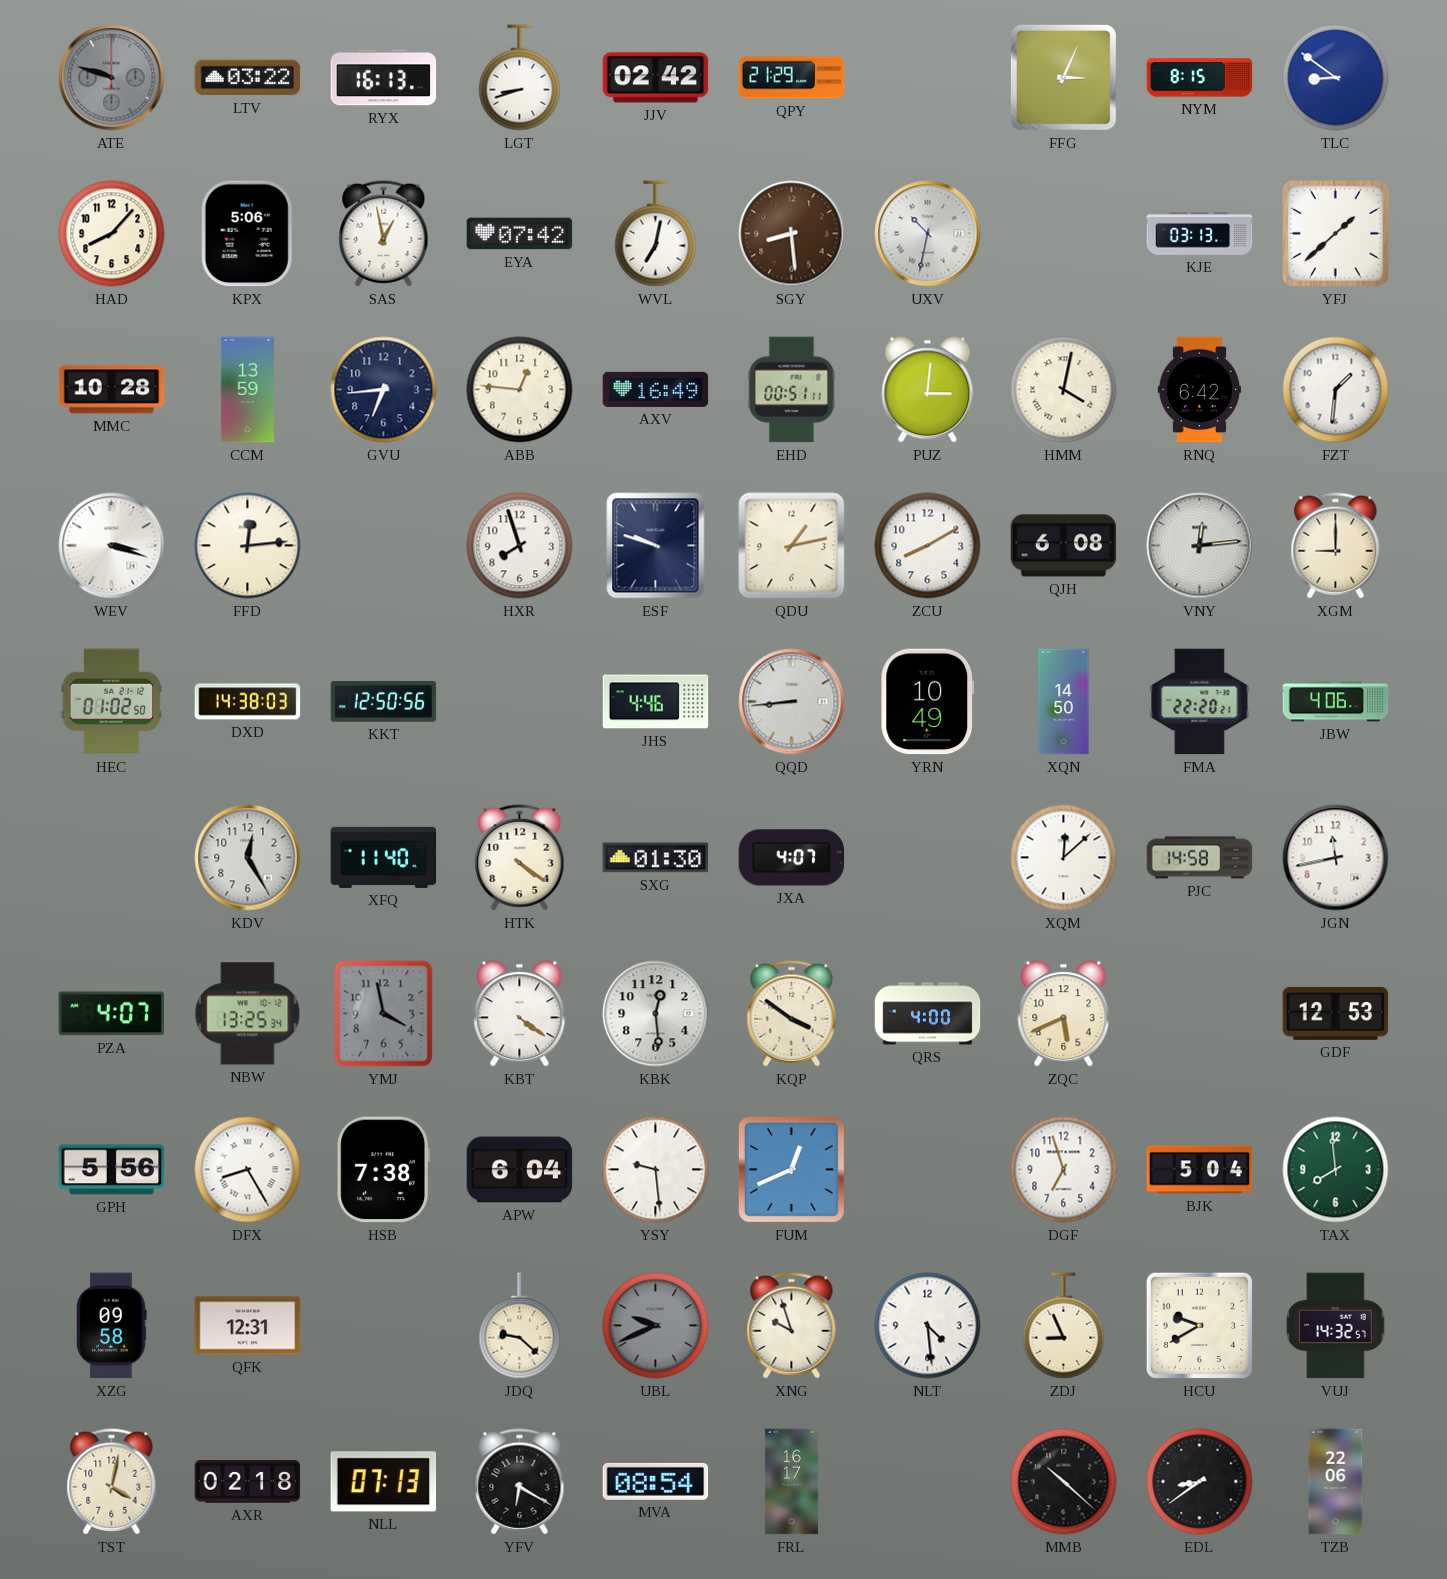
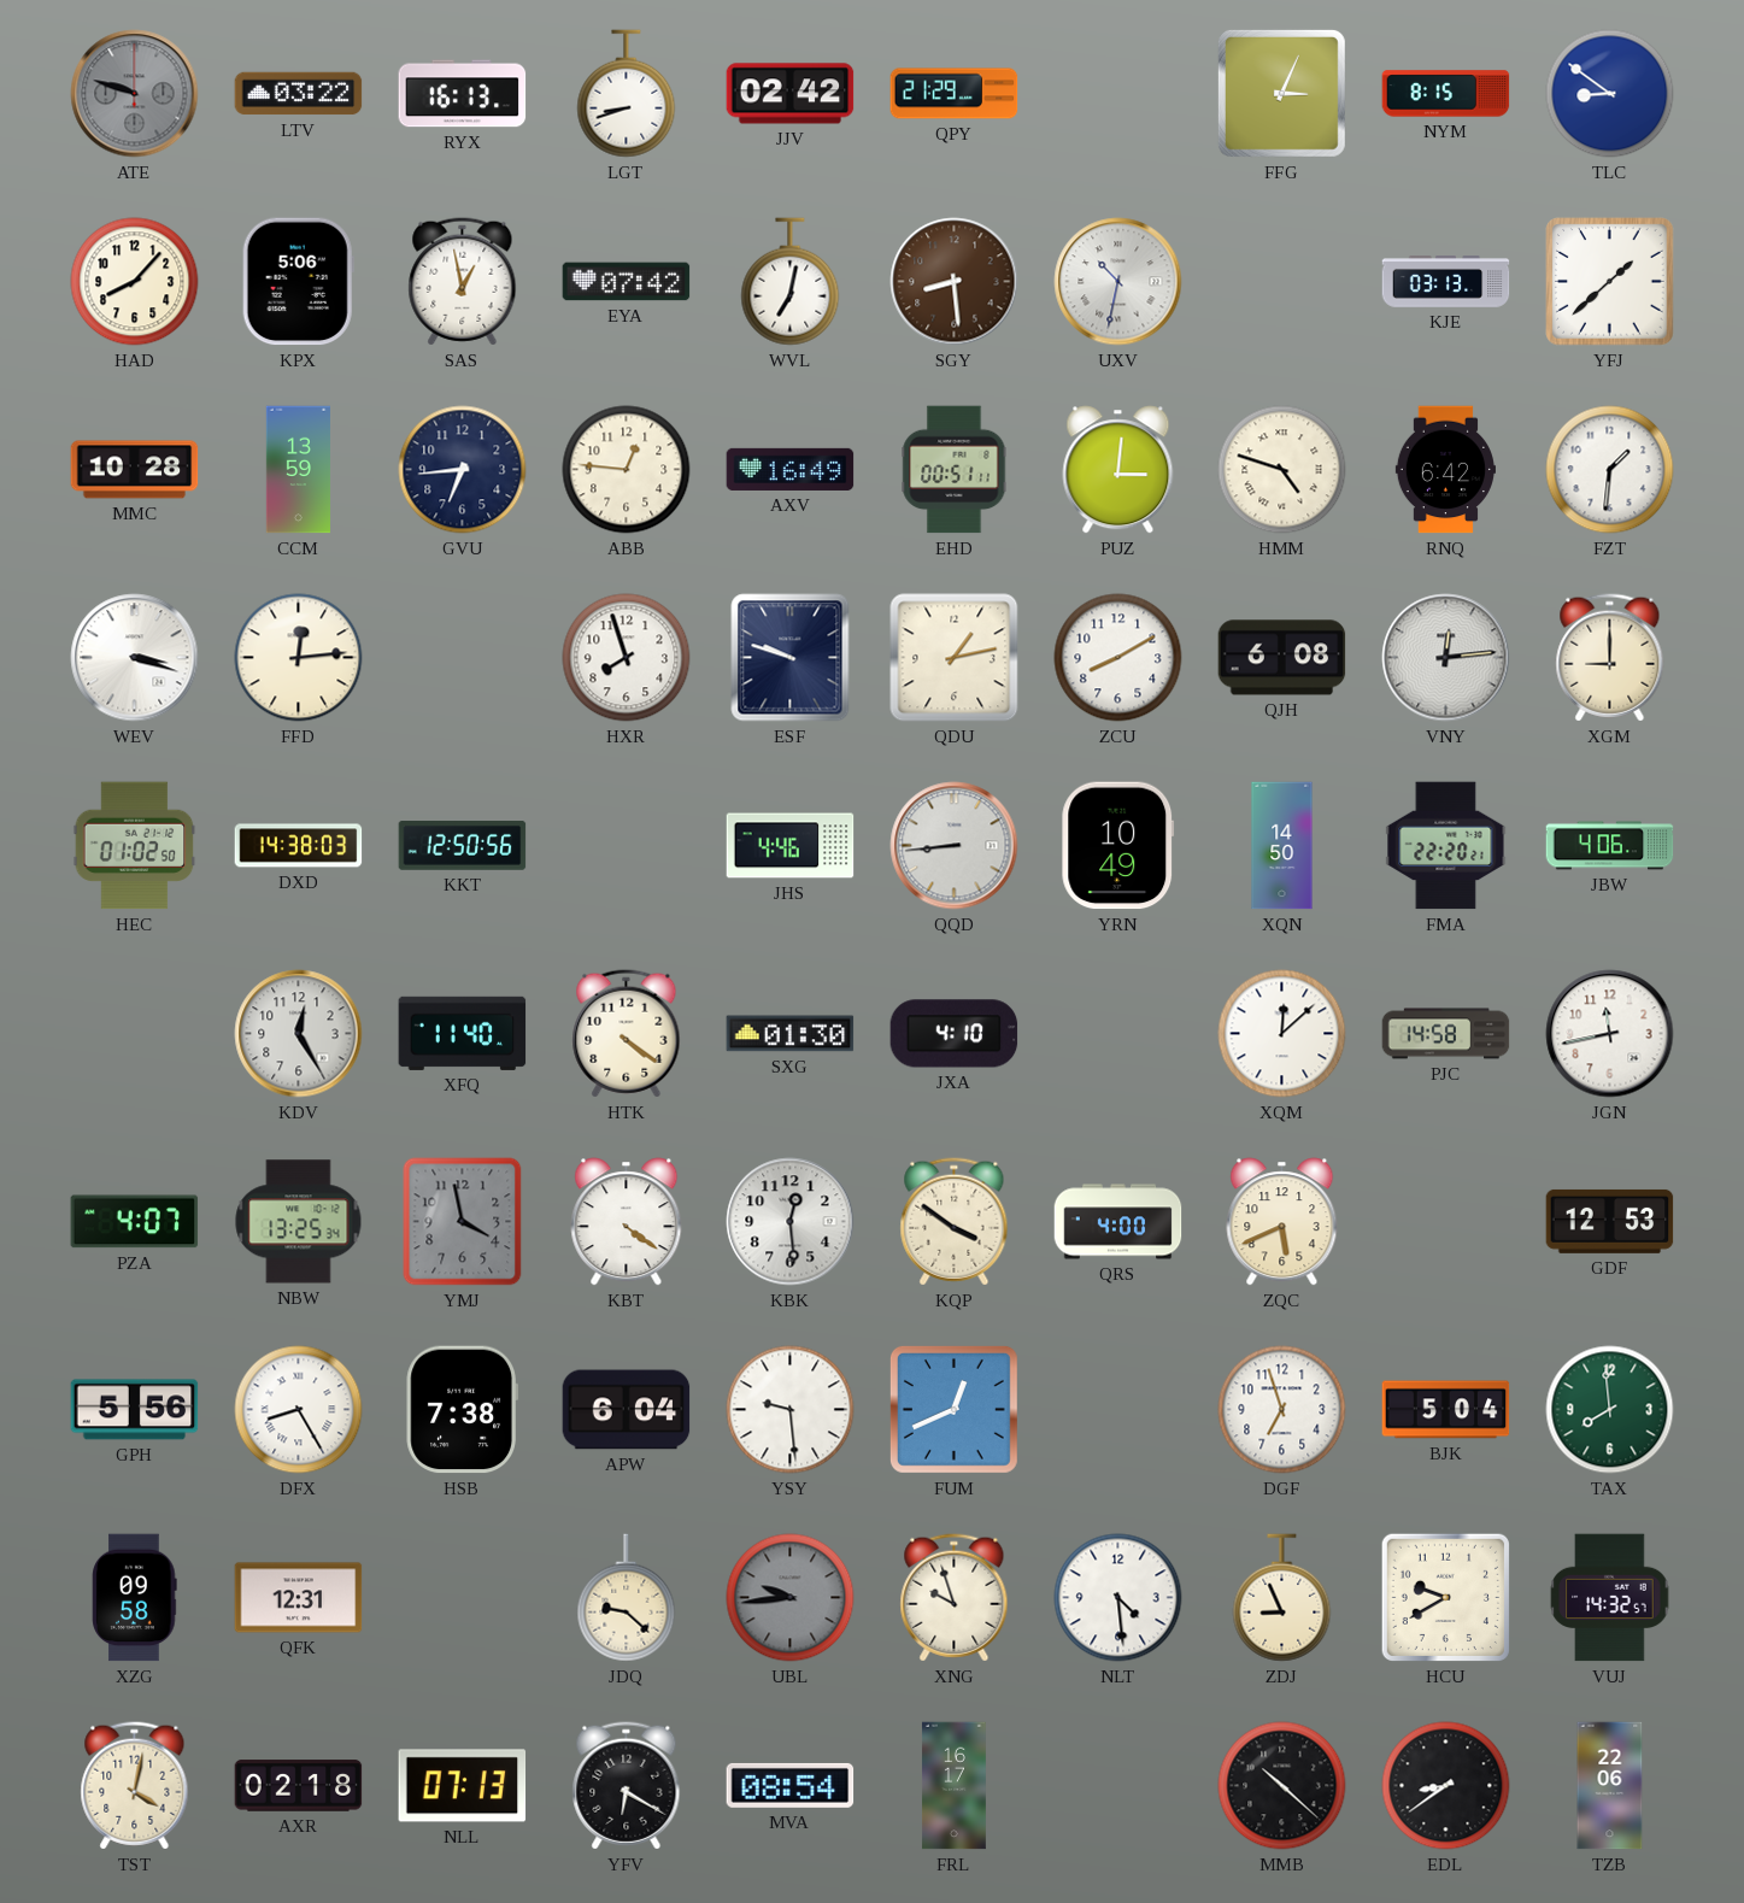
HMM: 4:02 -> 4:48 (1282, 470)
JXA: 4:07 -> 4:10 (955, 1034)
UBL: 9:41 -> 9:44 (791, 1598)
